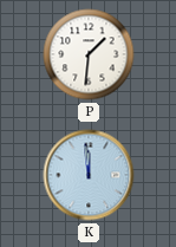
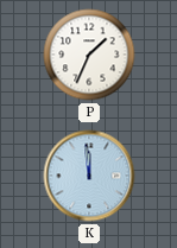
P: 1:31 -> 1:34 (89, 55)
